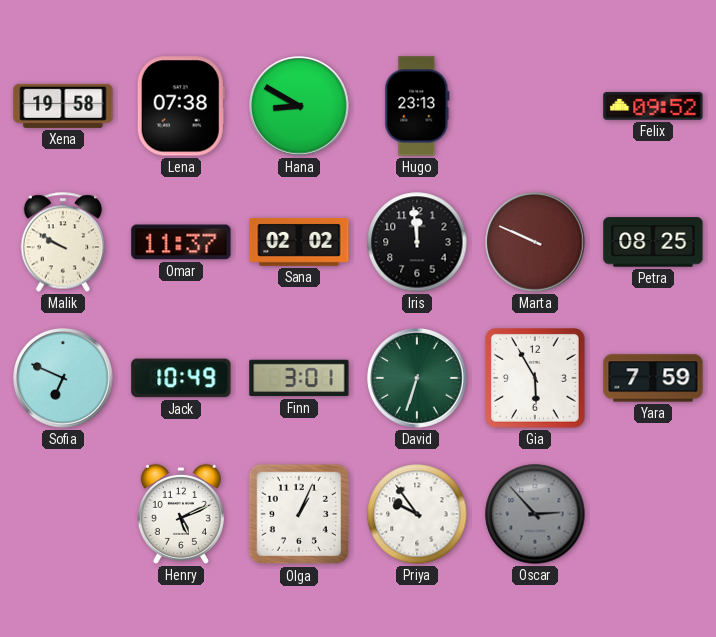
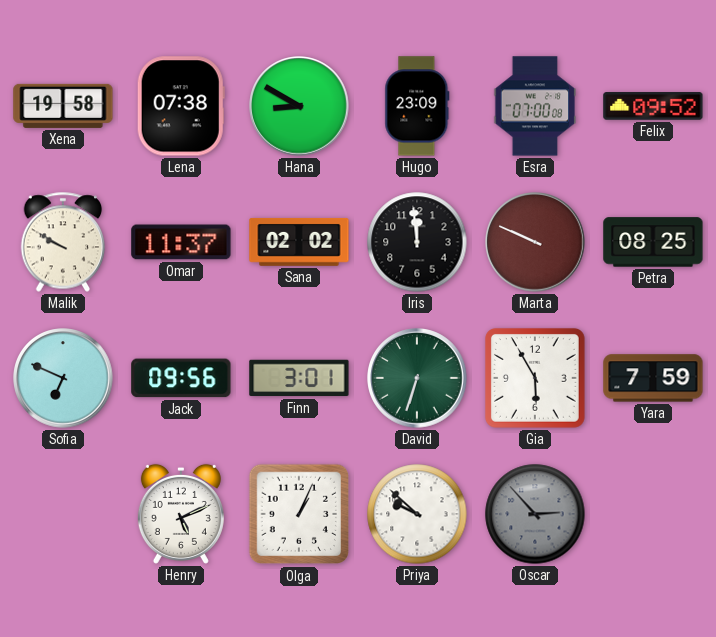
Hugo: 23:13 -> 23:09 (417, 106)
Esra: none -> 07:00 (535, 106)
Jack: 10:49 -> 09:56 (181, 378)
Priya: 9:54 -> 9:52 (417, 514)
